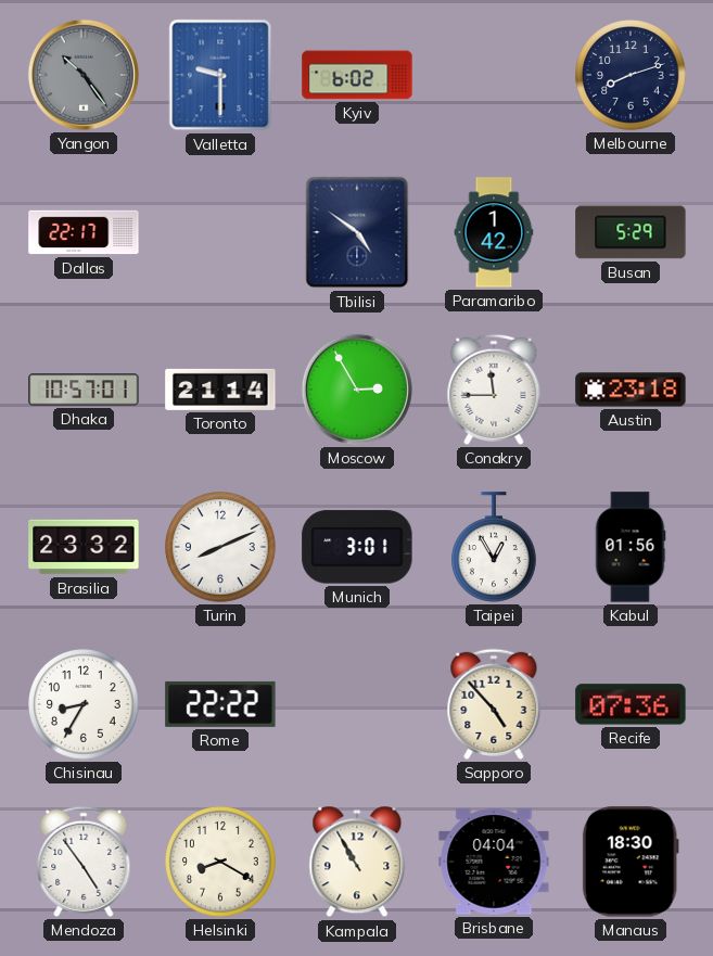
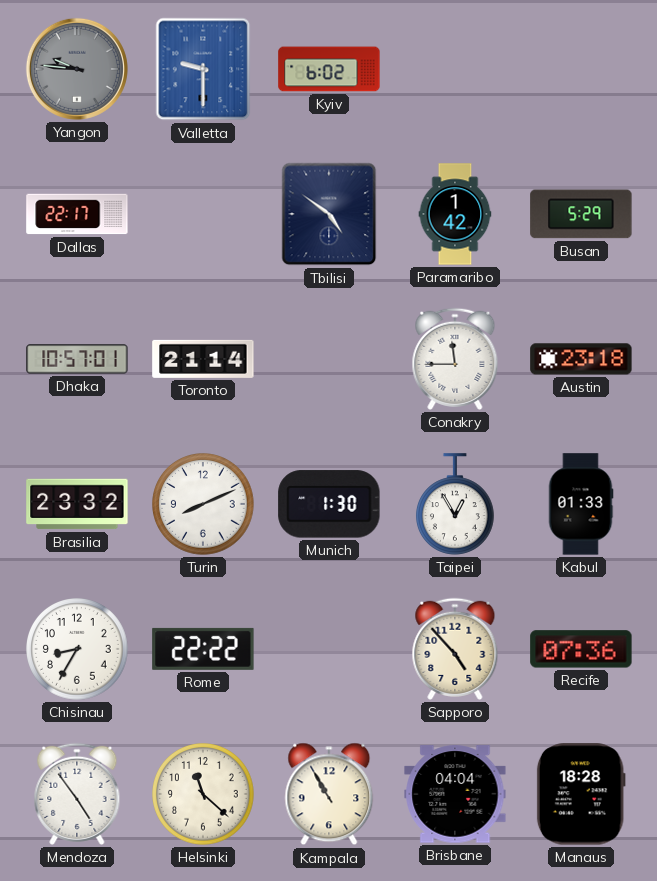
Yangon: 10:24 -> 9:46 (77, 69)
Melbourne: 8:12 -> none (632, 76)
Moscow: 2:55 -> none (357, 390)
Munich: 3:01 -> 1:30 (329, 504)
Kabul: 01:56 -> 01:33 (581, 504)
Helsinki: 8:20 -> 11:22 (204, 795)
Manaus: 18:30 -> 18:28 (581, 794)
